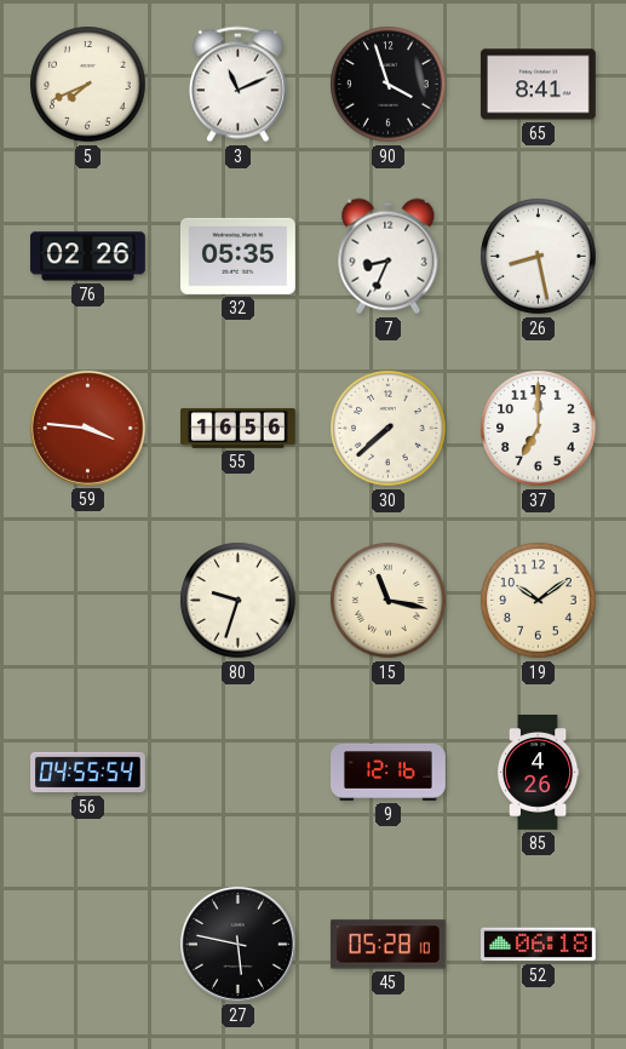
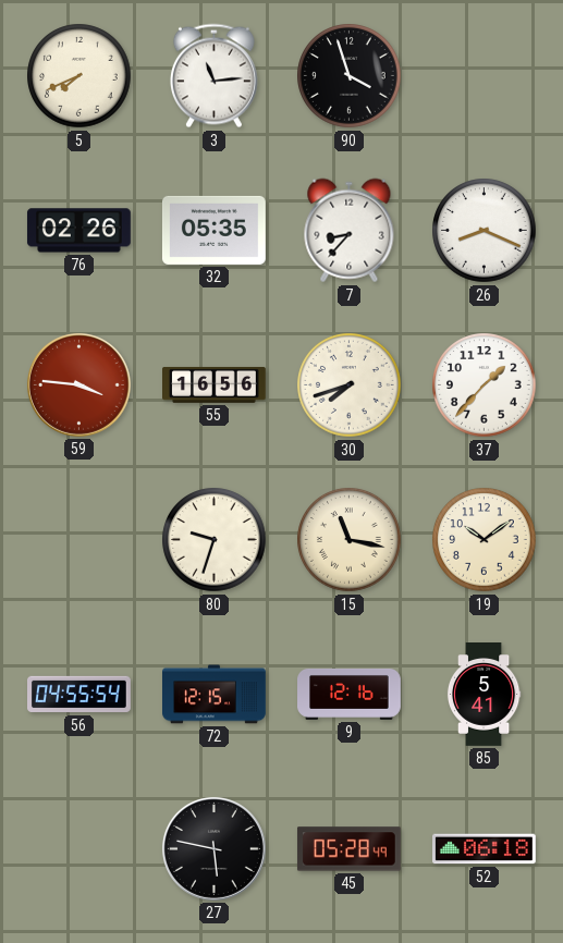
3: 11:11 -> 11:14 (213, 76)
65: 8:41 -> none (539, 85)
7: 8:34 -> 8:37 (350, 231)
26: 8:28 -> 8:19 (485, 231)
30: 7:38 -> 7:42 (350, 385)
37: 7:00 -> 1:37 (485, 385)
72: none -> 12:15 (215, 695)
85: 4:26 -> 5:41 (484, 695)
45: 05:28:10 -> 05:28:49 (348, 849)
